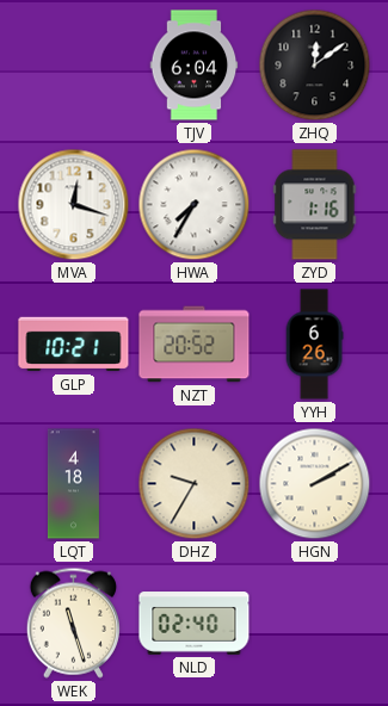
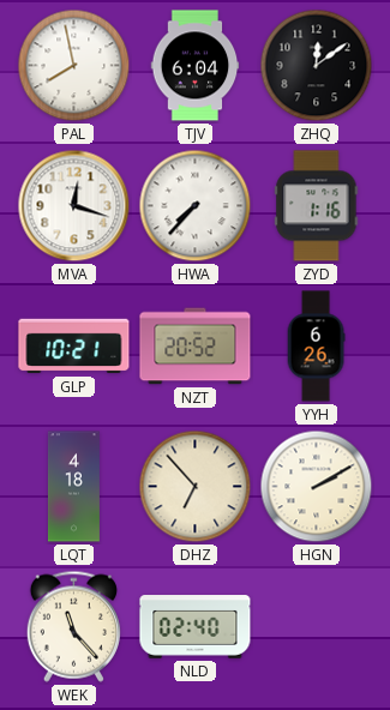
PAL: none -> 7:58 (74, 66)
HWA: 7:35 -> 7:37 (196, 206)
DHZ: 9:35 -> 6:53 (196, 487)
WEK: 11:27 -> 11:23 (73, 626)
